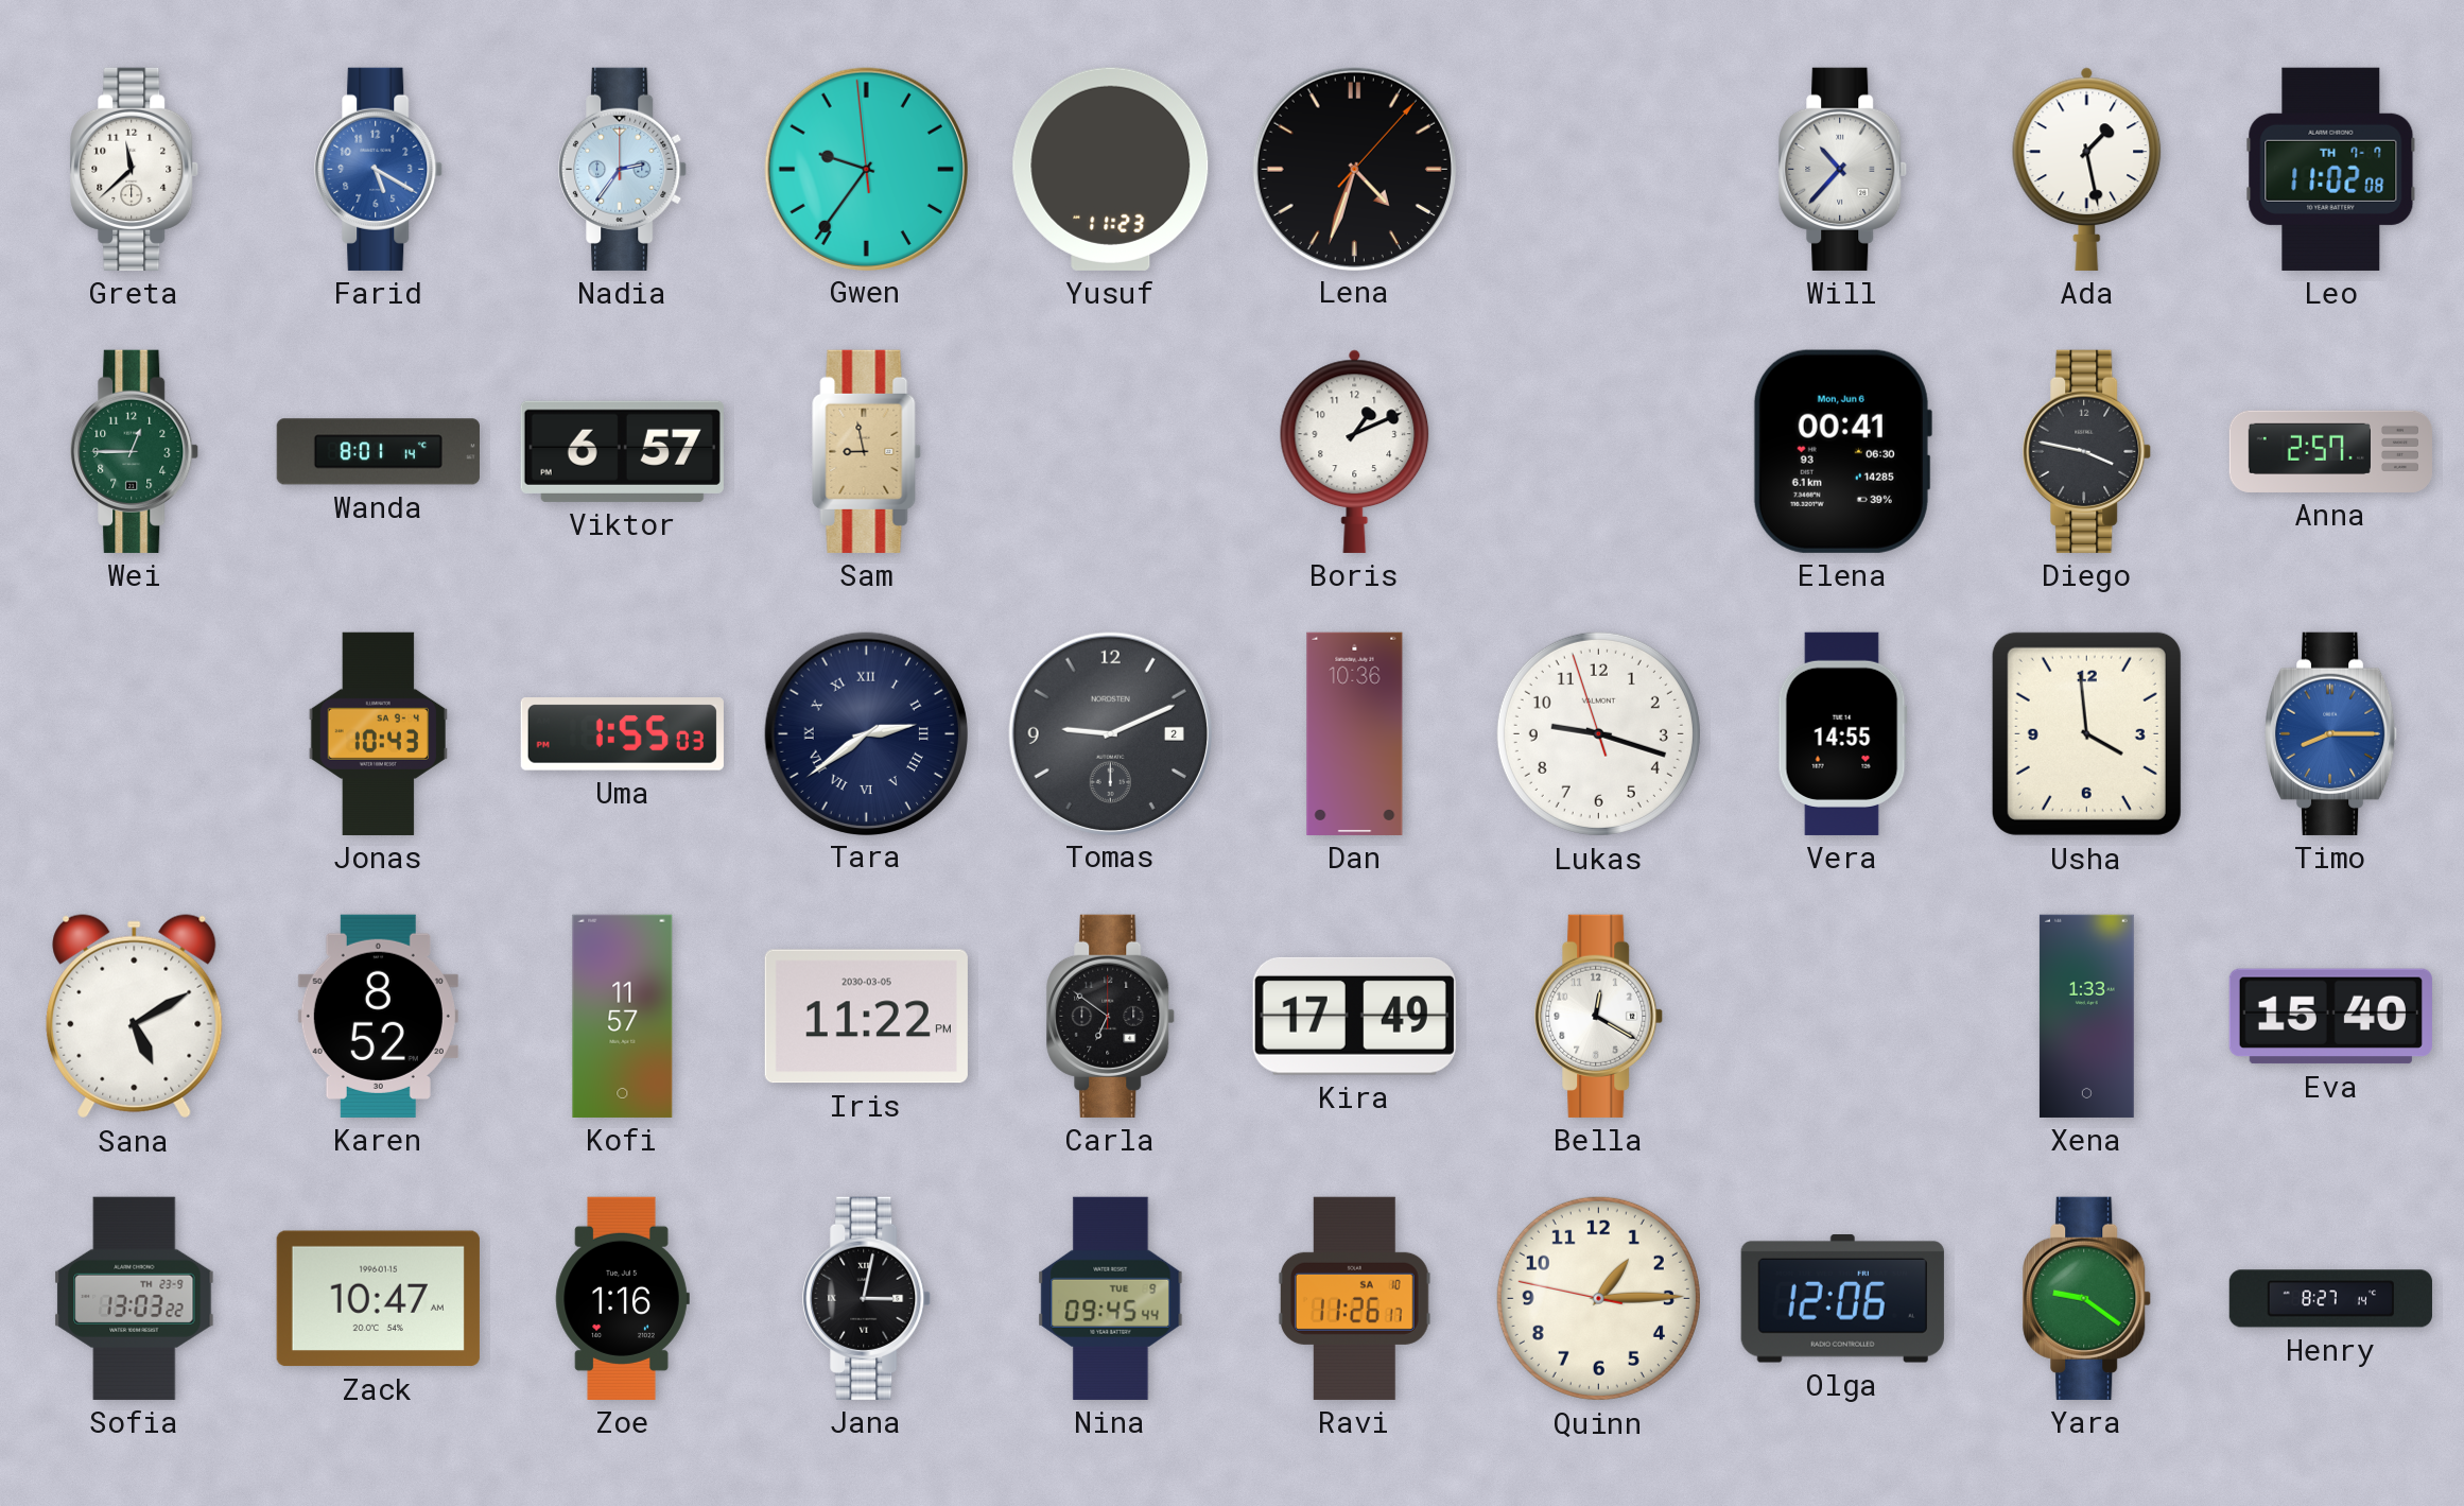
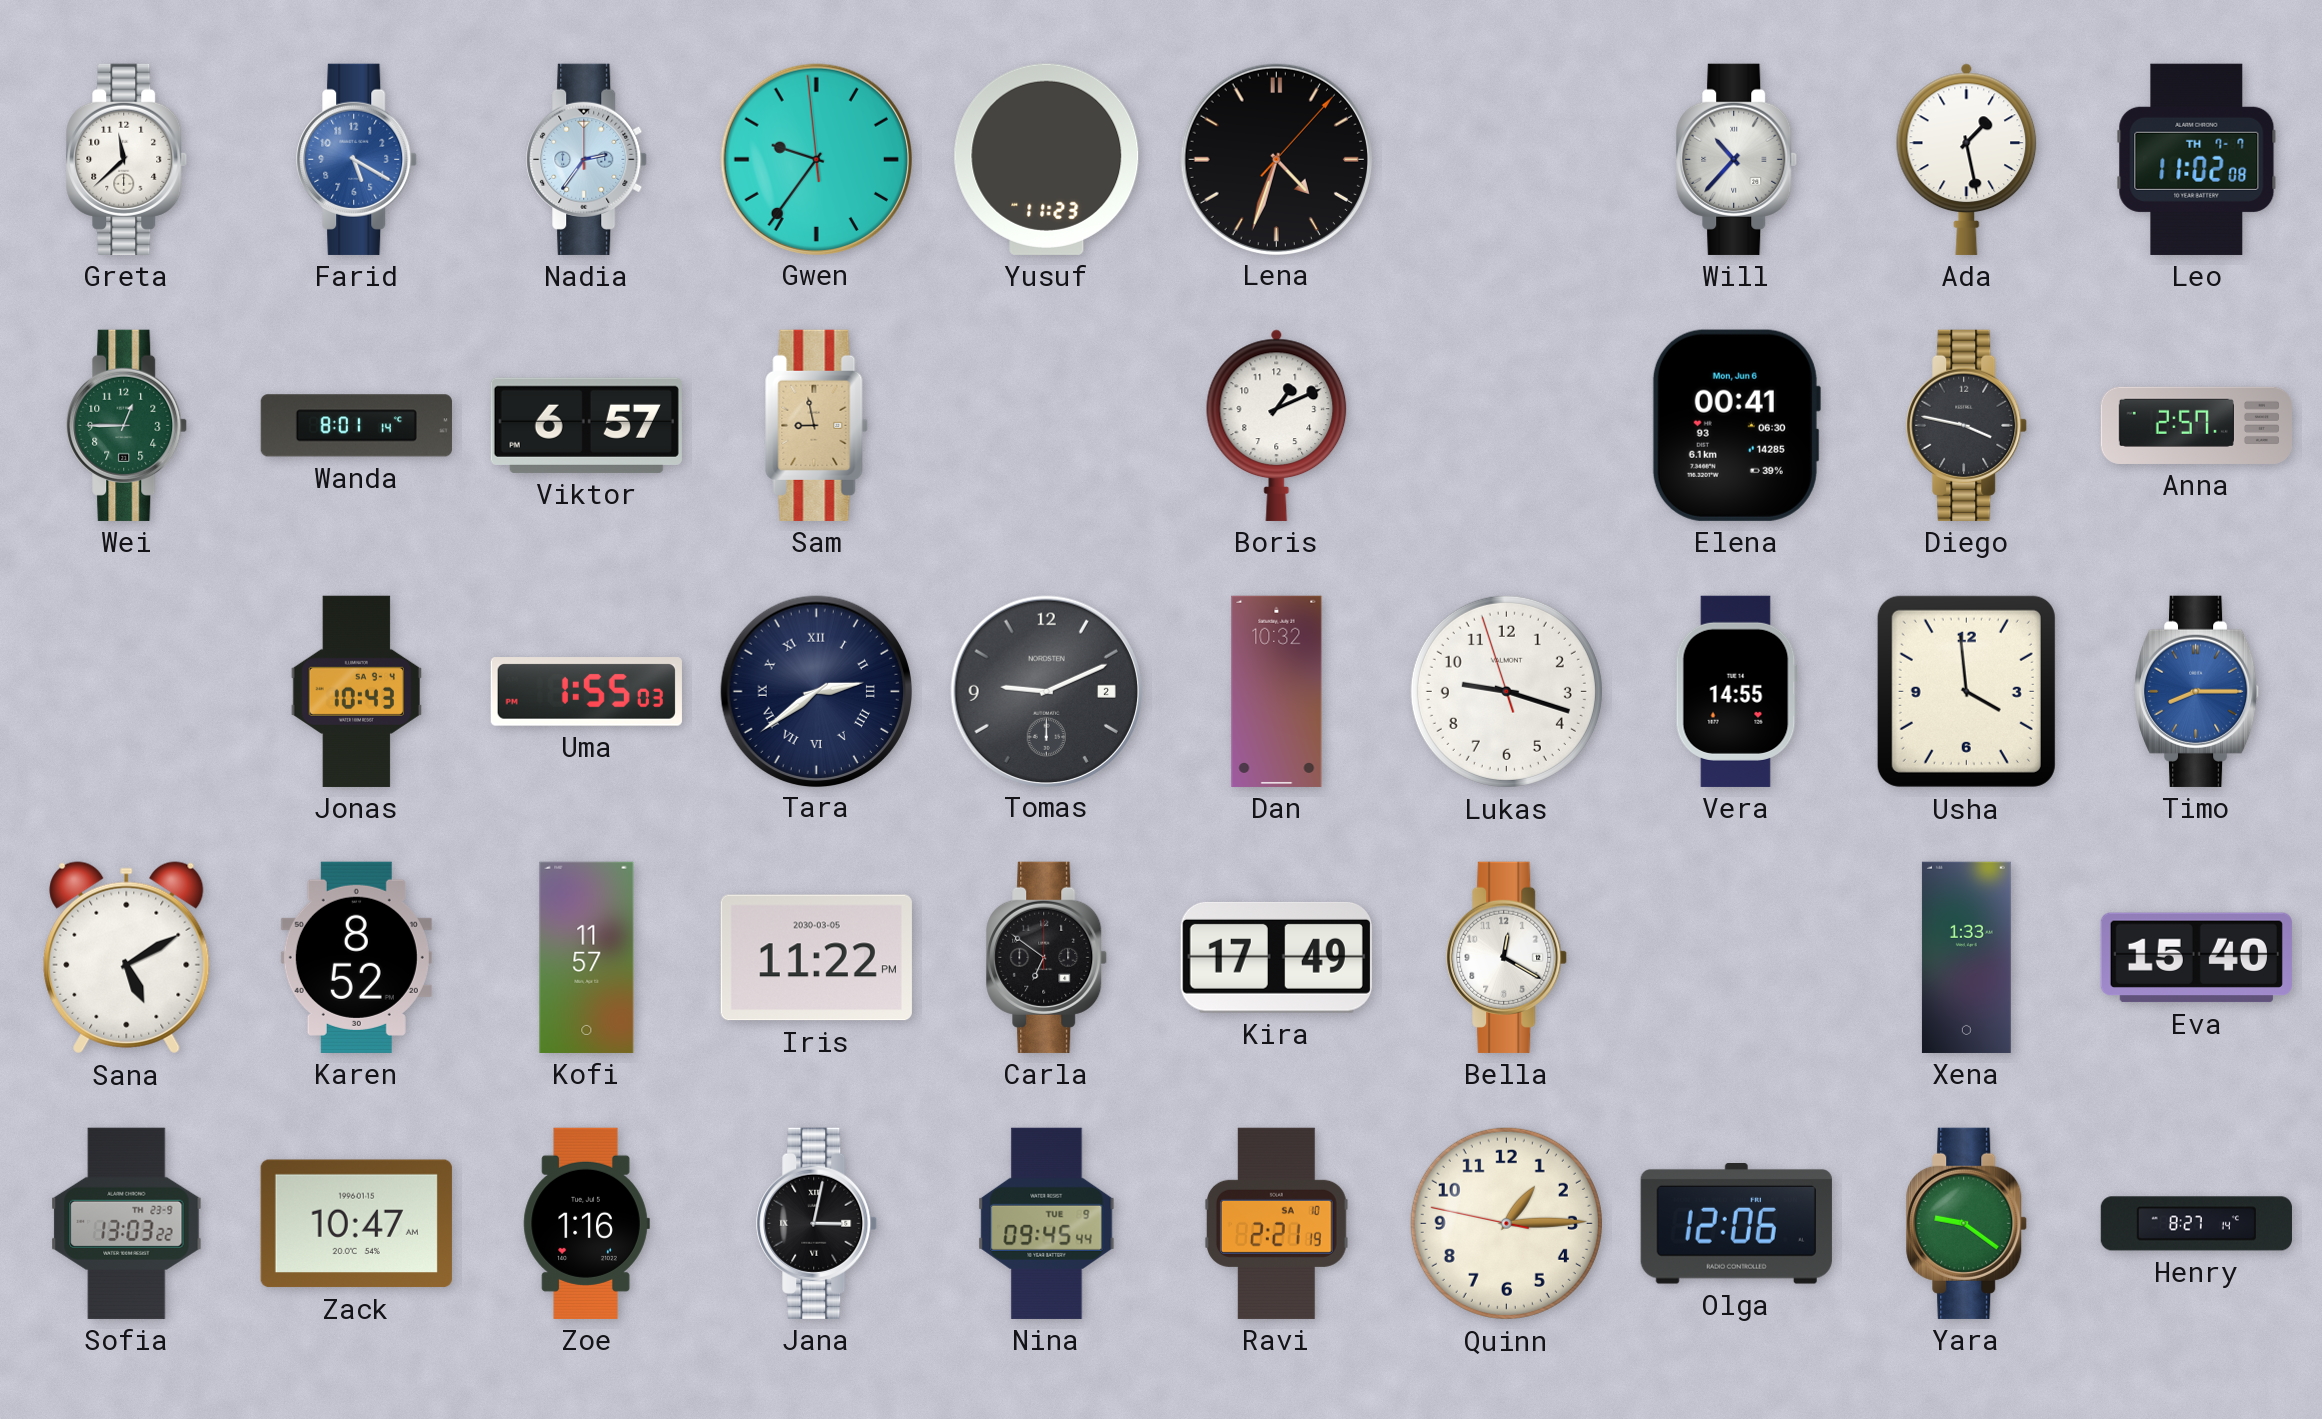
Dan: 10:36 -> 10:32 (1277, 691)
Ravi: 11:26 -> 2:21 (1276, 1223)
